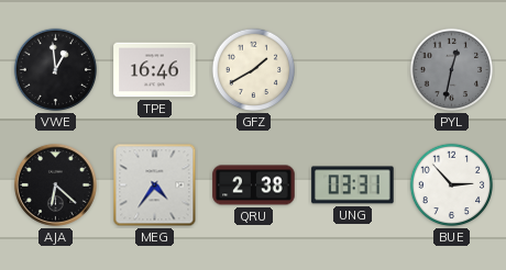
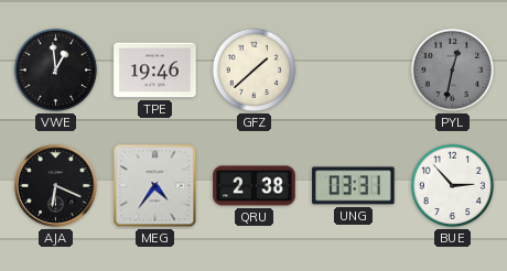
TPE: 16:46 -> 19:46 (155, 71)
GFZ: 1:40 -> 1:38 (255, 71)
AJA: 6:22 -> 6:19 (55, 185)
